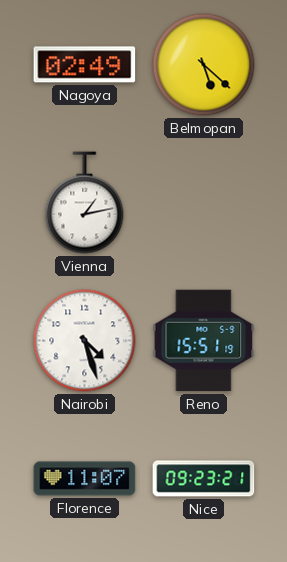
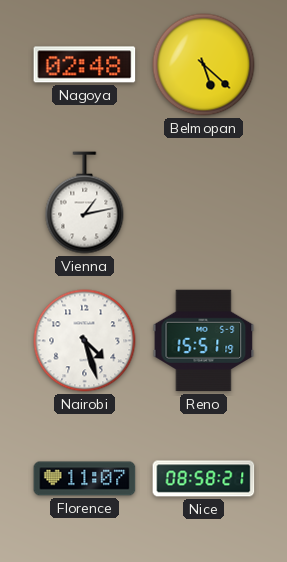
Nagoya: 02:49 -> 02:48 (85, 65)
Nice: 09:23 -> 08:58 (204, 479)
